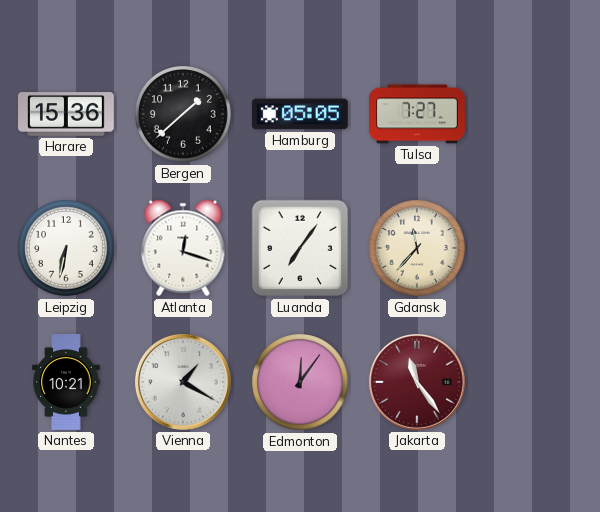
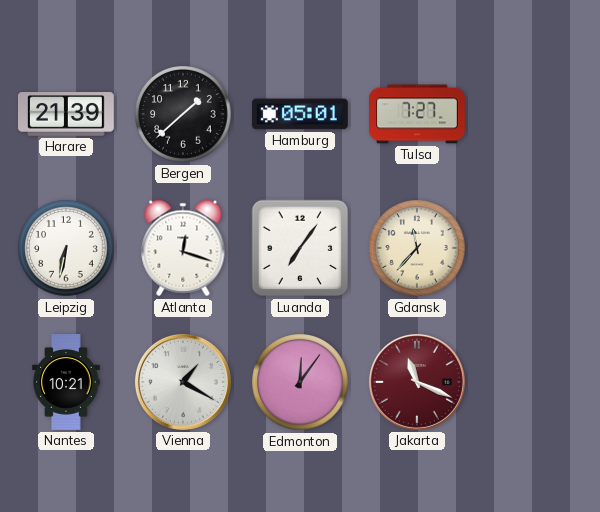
Harare: 15:36 -> 21:39 (67, 114)
Hamburg: 05:05 -> 05:01 (301, 114)
Jakarta: 11:24 -> 11:19 (417, 382)
